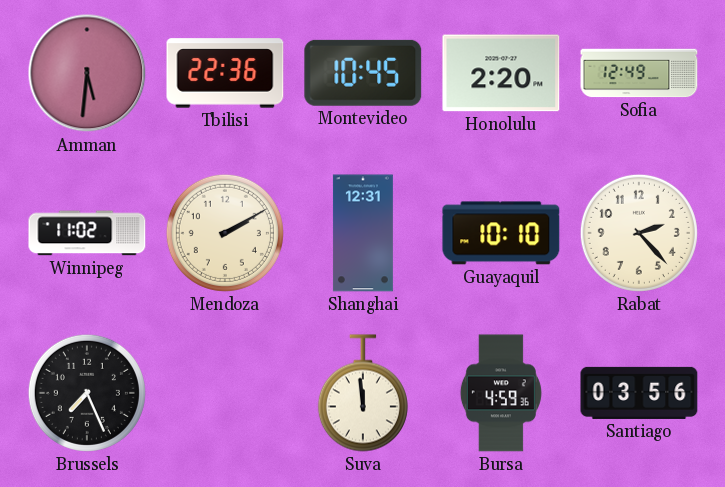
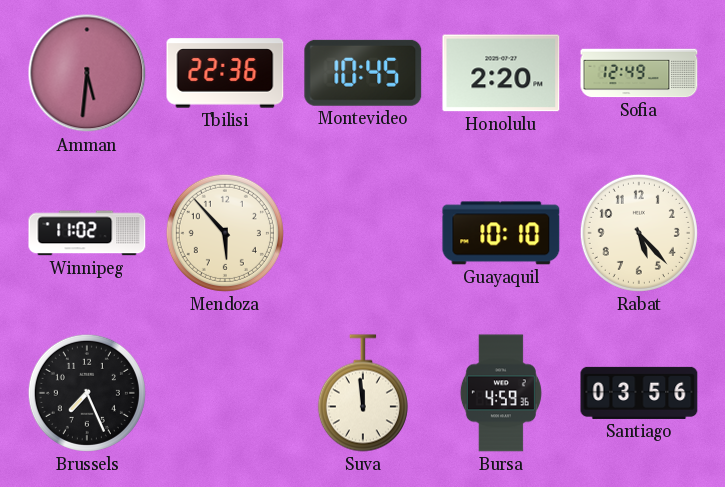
Mendoza: 2:10 -> 5:53 (225, 233)
Shanghai: 12:31 -> none (363, 233)
Rabat: 2:23 -> 5:23 (639, 233)
